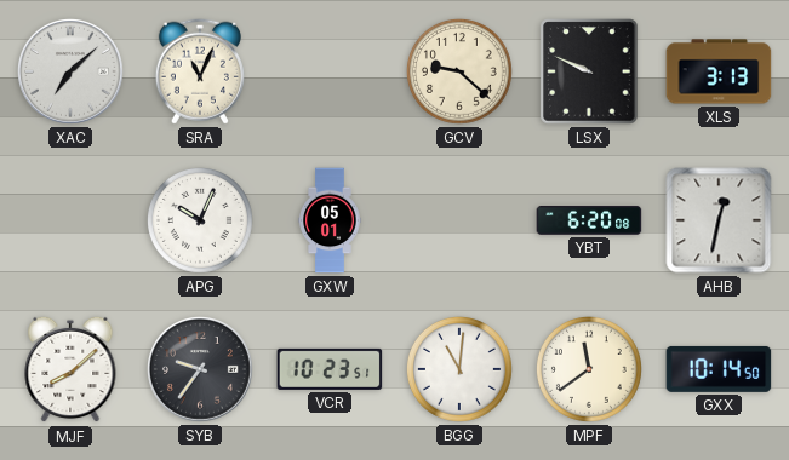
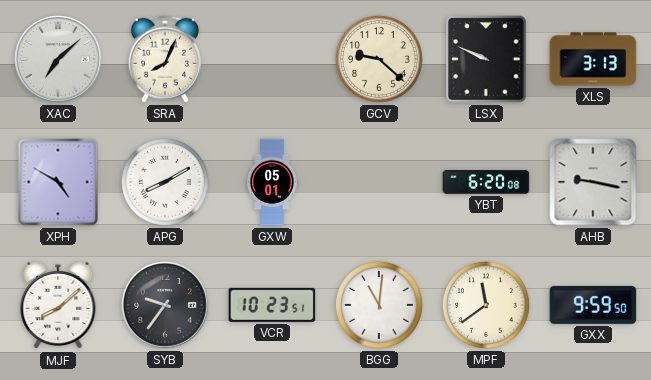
SRA: 11:04 -> 8:04 (165, 59)
XPH: none -> 4:50 (58, 182)
APG: 10:04 -> 8:10 (165, 182)
AHB: 12:32 -> 9:17 (593, 182)
GXX: 10:14 -> 9:59 (593, 305)
